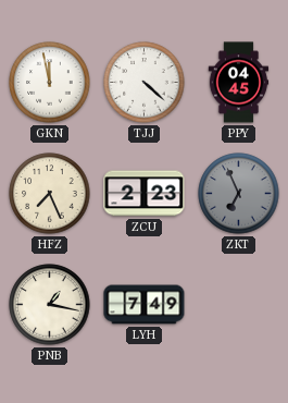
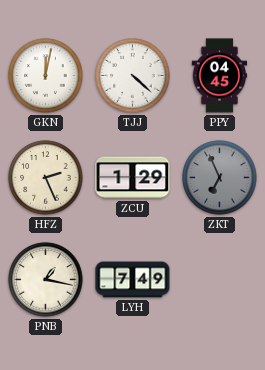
GKN: 11:58 -> 12:02 (46, 76)
HFZ: 7:26 -> 2:26 (46, 178)
ZCU: 2:23 -> 1:29 (133, 178)
